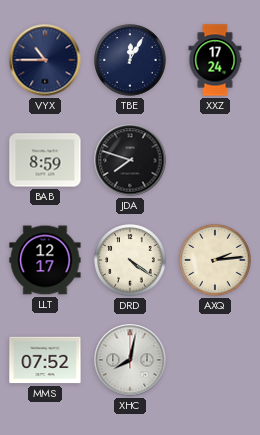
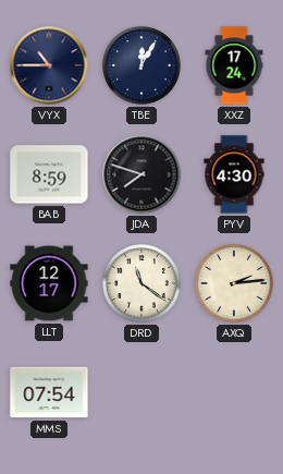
PYV: none -> 4:30 (234, 174)
DRD: 4:21 -> 11:21 (141, 283)
MMS: 07:52 -> 07:54 (49, 392)
XHC: 8:02 -> none (130, 360)
